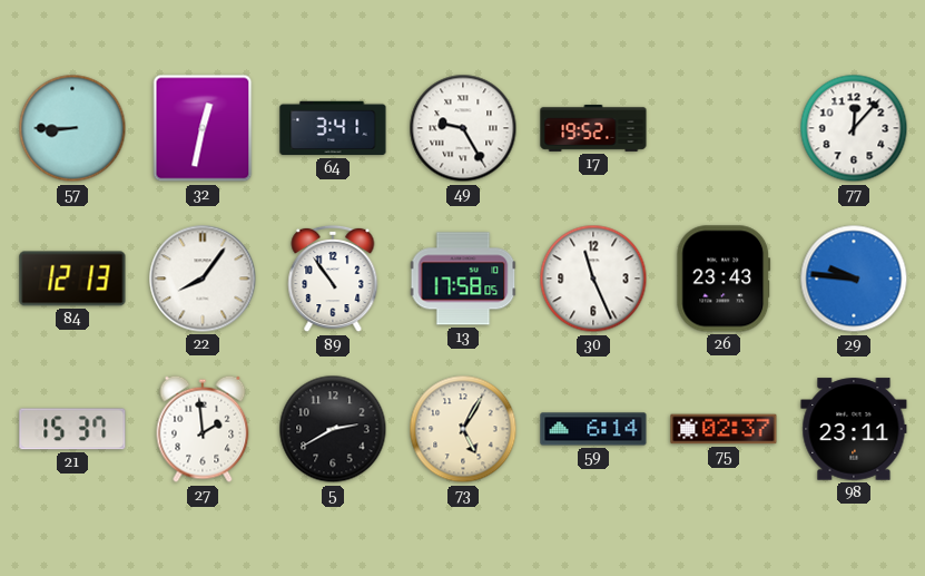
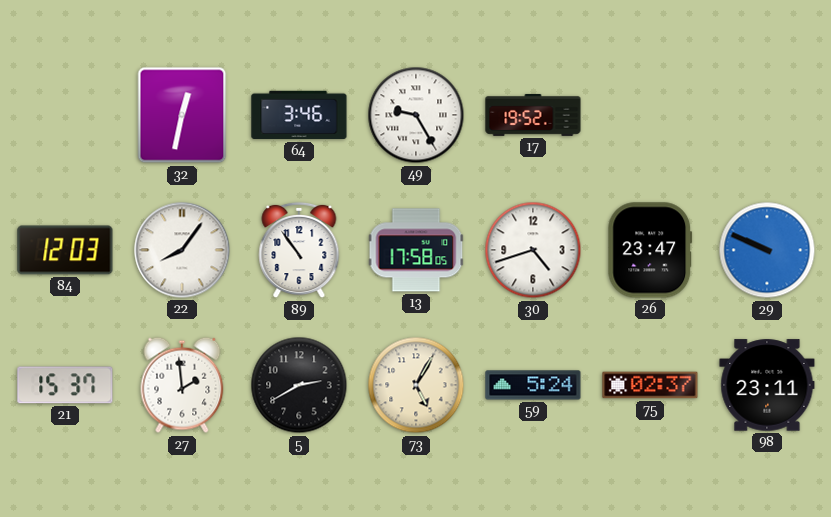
57: 8:45 -> none (72, 128)
64: 3:41 -> 3:46 (299, 115)
77: 12:07 -> none (854, 128)
84: 12:13 -> 12:03 (65, 250)
30: 11:26 -> 4:42 (533, 250)
26: 23:43 -> 23:47 (650, 250)
29: 9:46 -> 9:49 (767, 250)
59: 6:14 -> 5:24 (533, 385)
